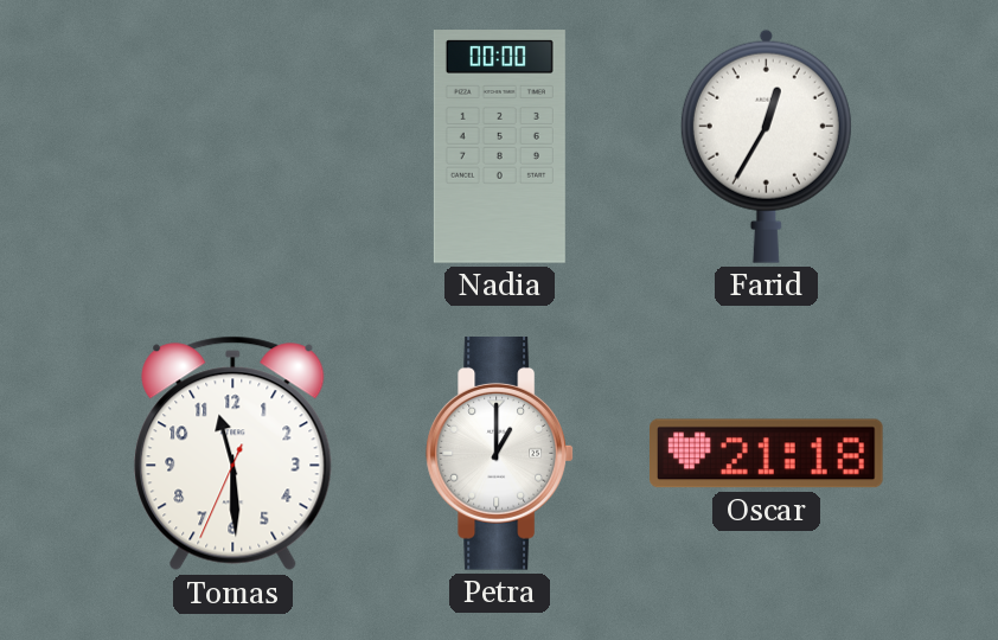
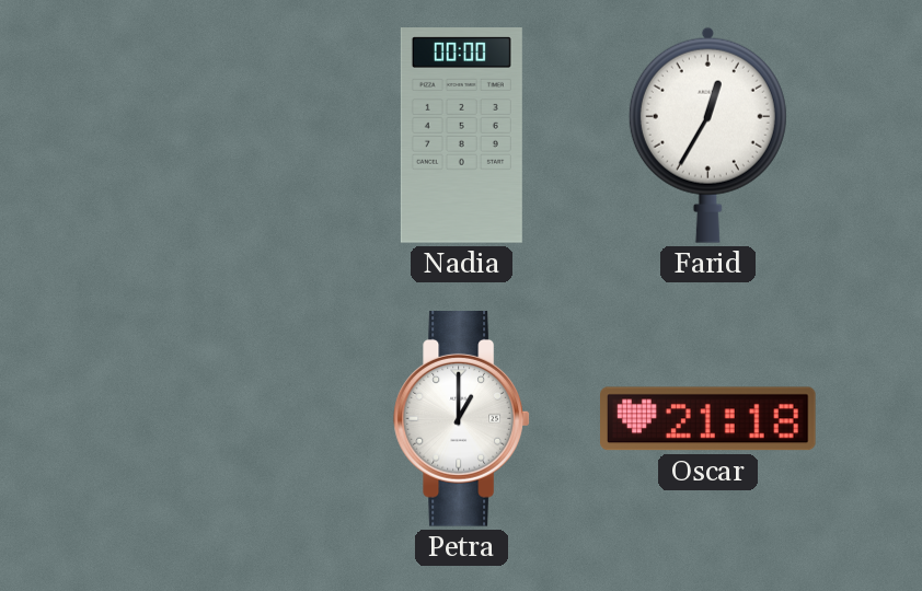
Tomas: 11:29 -> none (233, 454)
